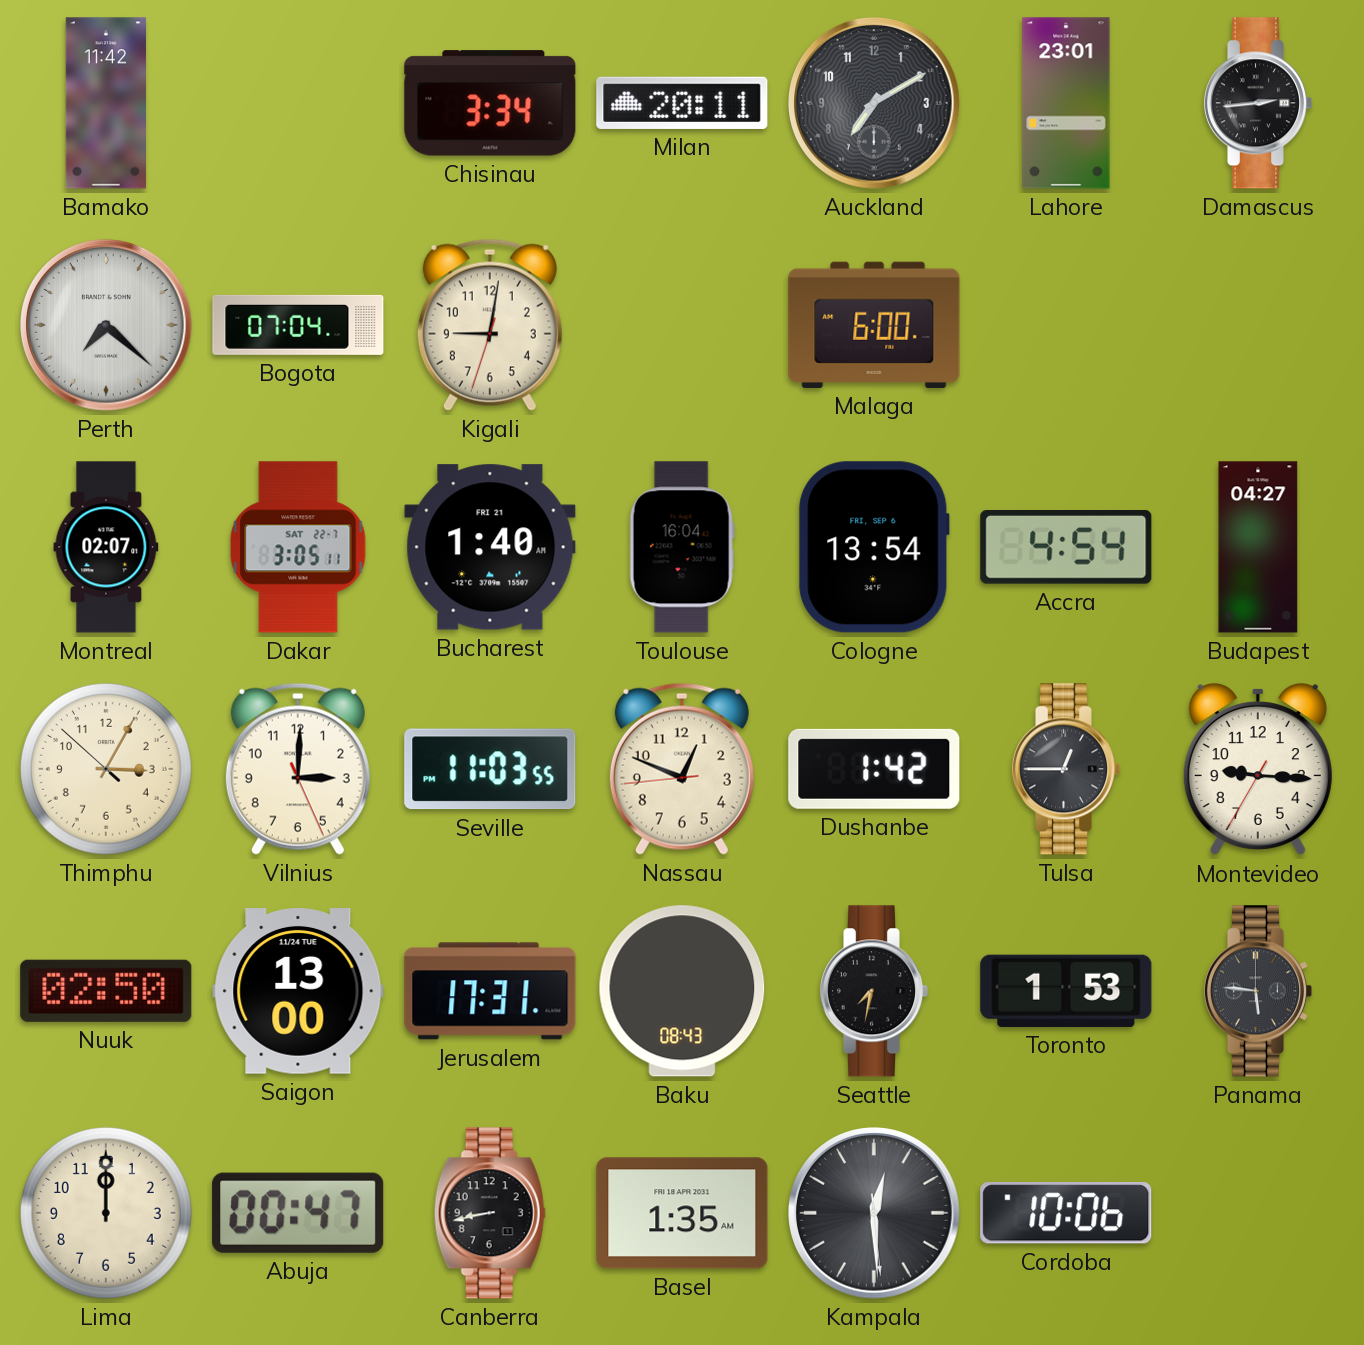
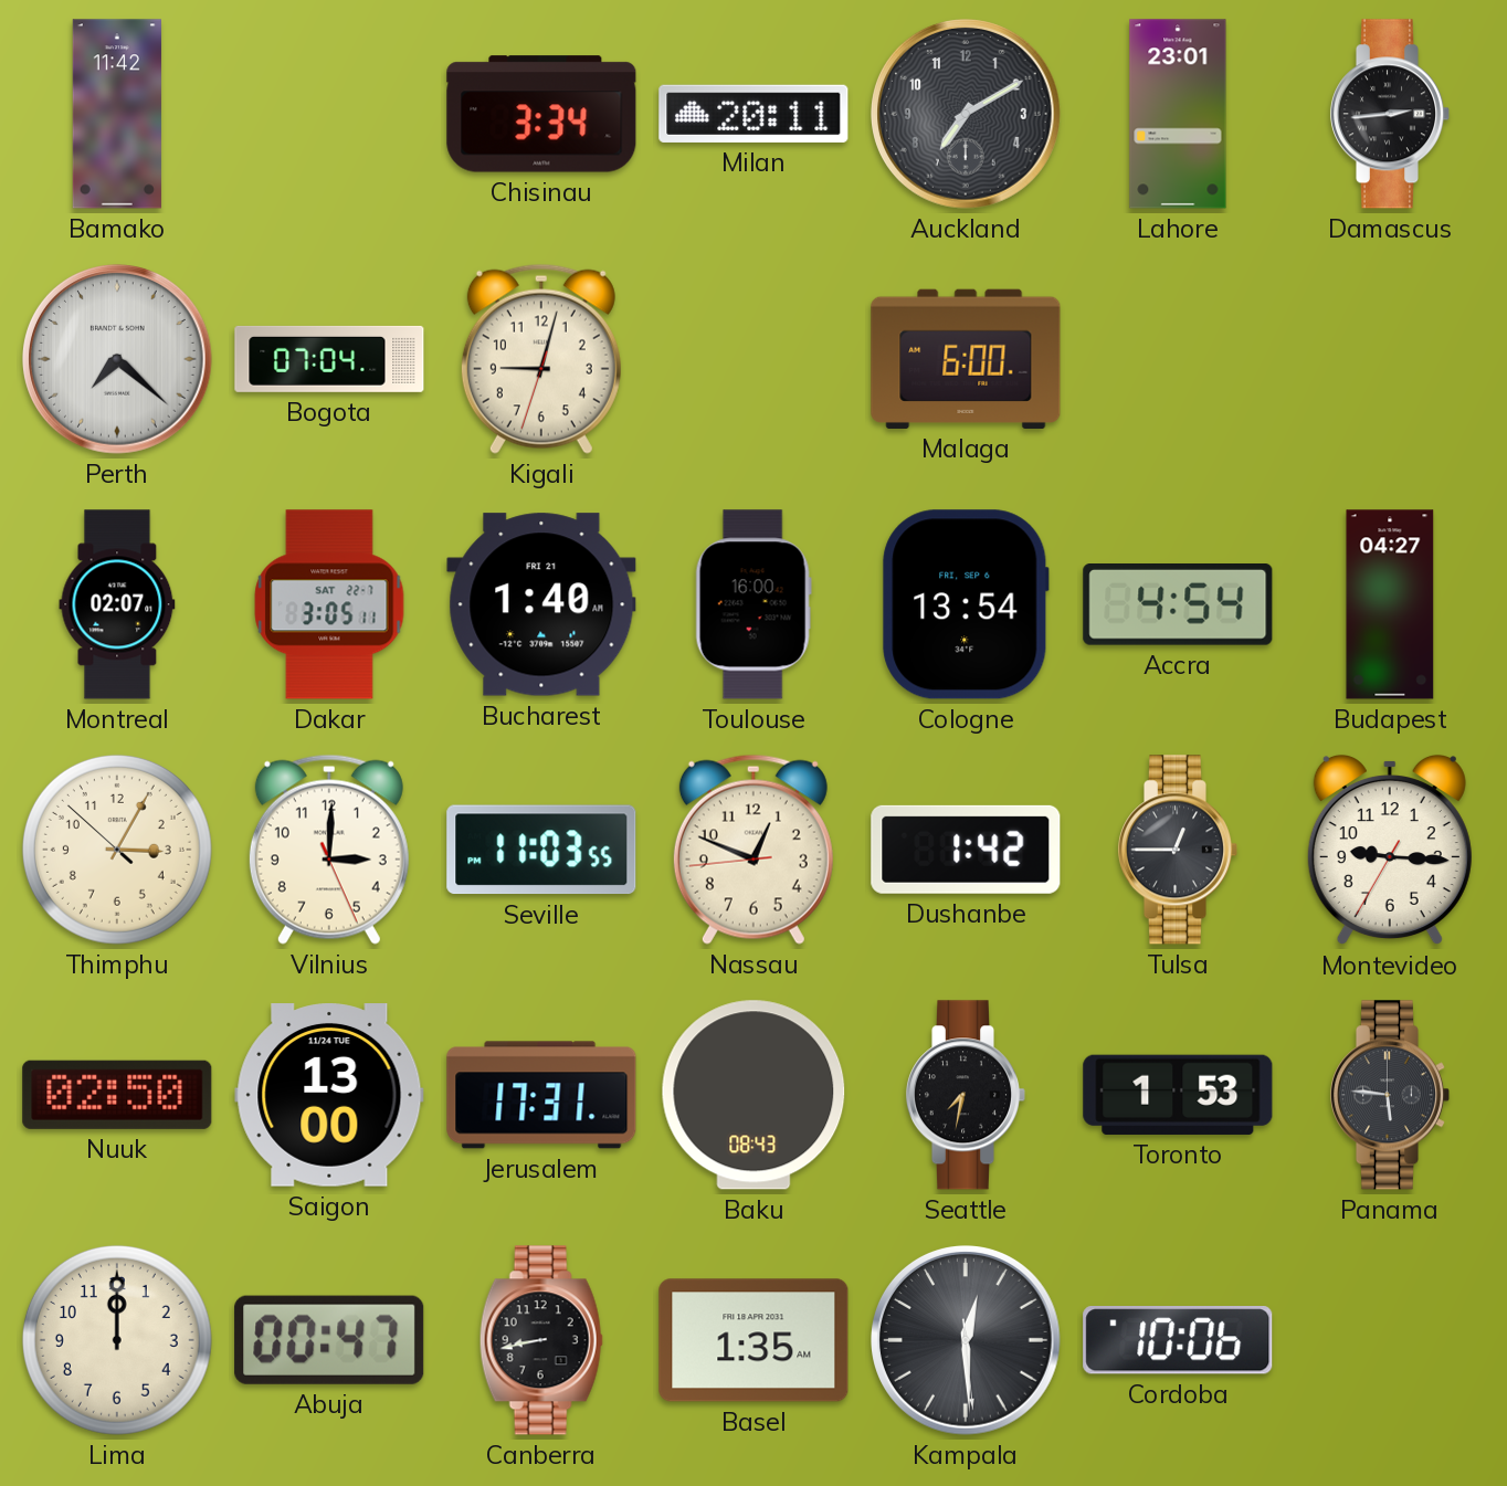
Kigali: 9:01 -> 9:02 (541, 359)
Toulouse: 16:04 -> 16:00 (753, 604)
